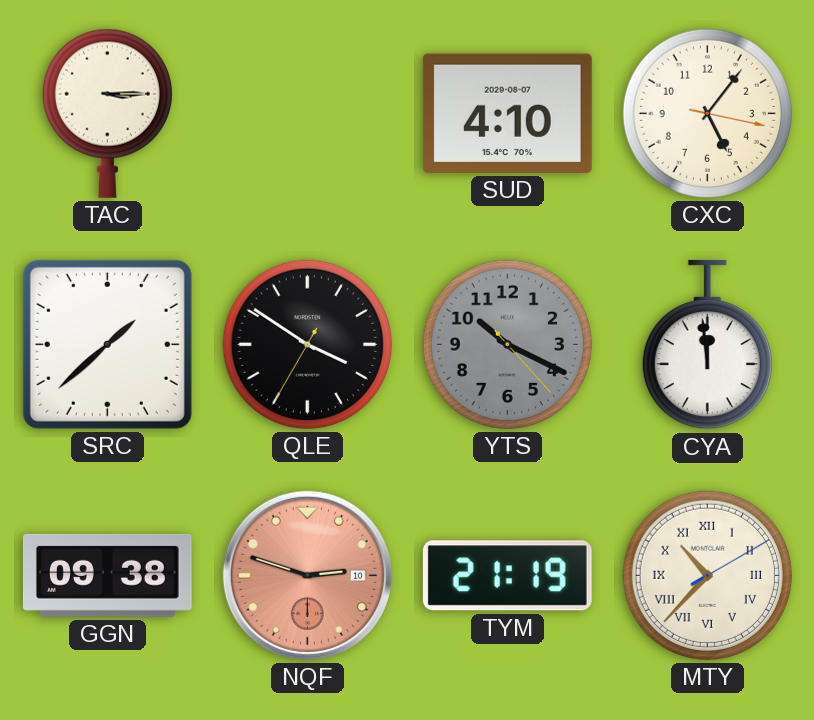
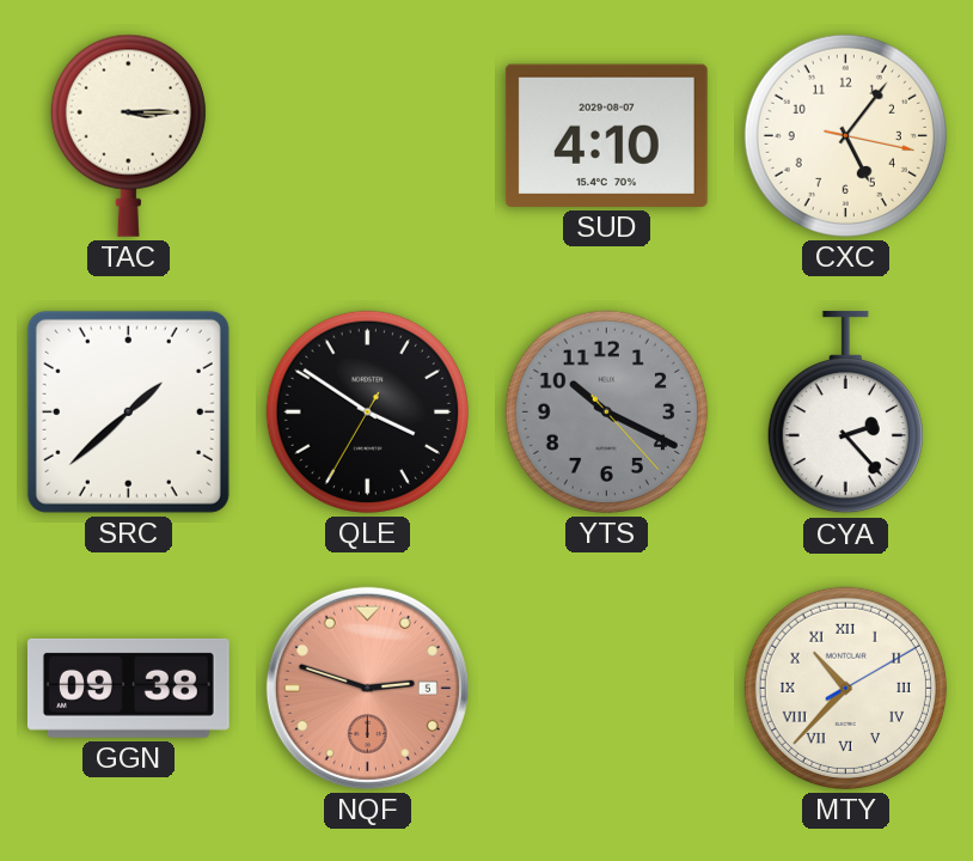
CYA: 11:59 -> 2:23 (845, 413)
NQF date: 10 -> 5 (367, 688)
TYM: 21:19 -> none (507, 576)
